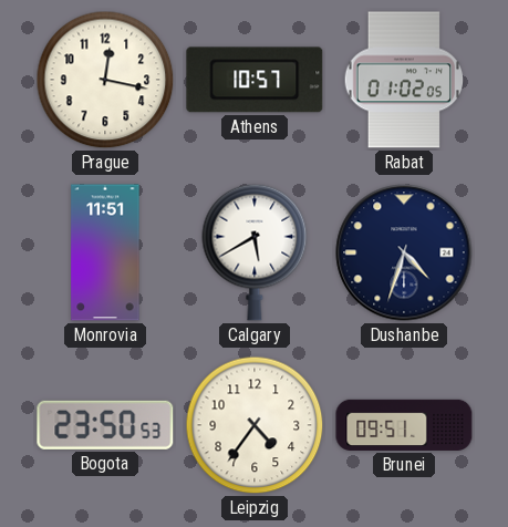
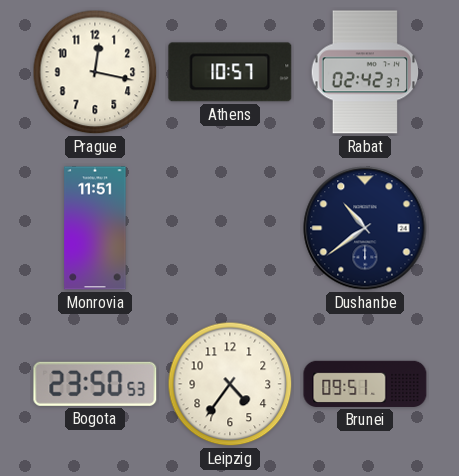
Rabat: 01:02 -> 02:42 (365, 72)
Calgary: 5:40 -> none (255, 252)
Dushanbe: 4:33 -> 10:39 (365, 228)
